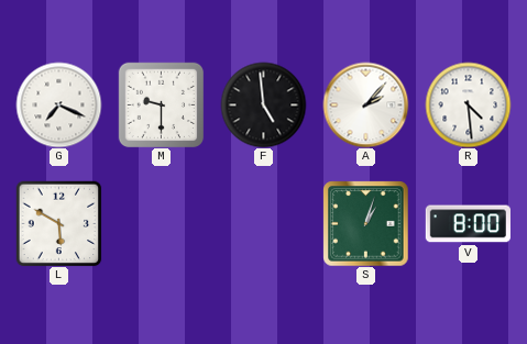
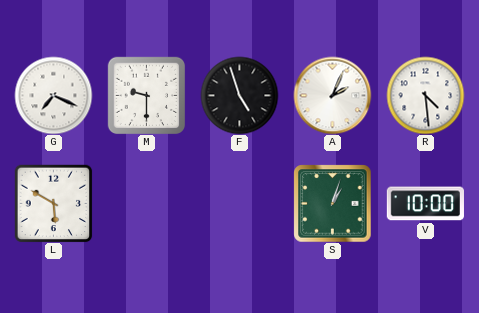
F: 4:59 -> 4:57 (239, 95)
A: 2:07 -> 2:04 (332, 95)
V: 8:00 -> 10:00 (425, 204)
